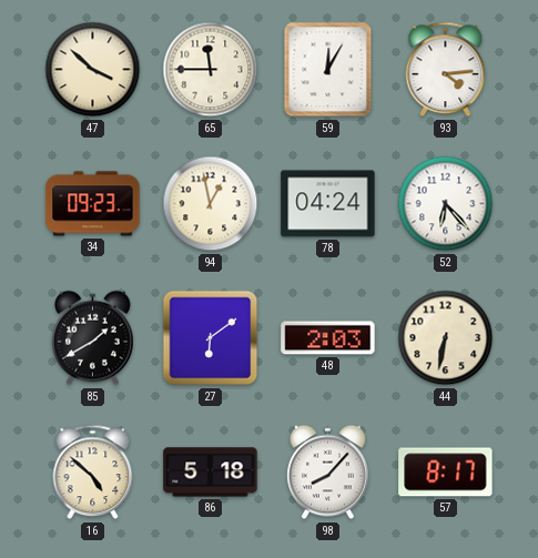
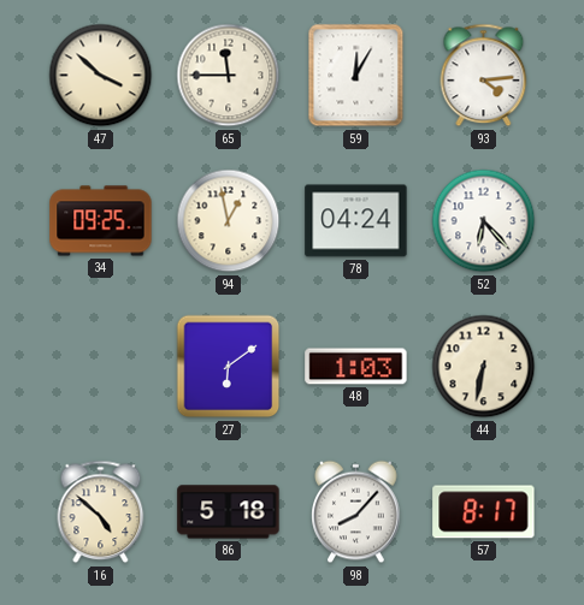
34: 09:23 -> 09:25 (101, 221)
85: 1:40 -> none (93, 338)
48: 2:03 -> 1:03 (356, 367)
